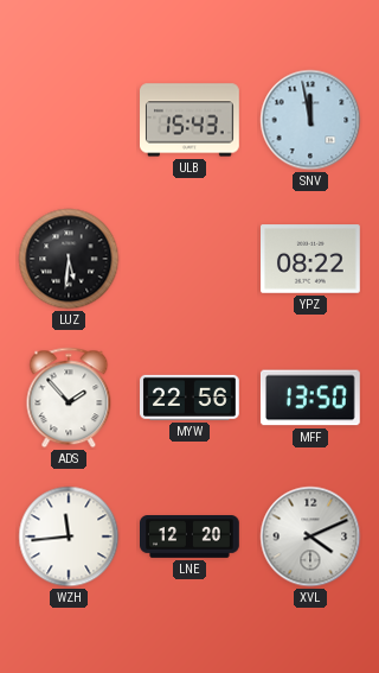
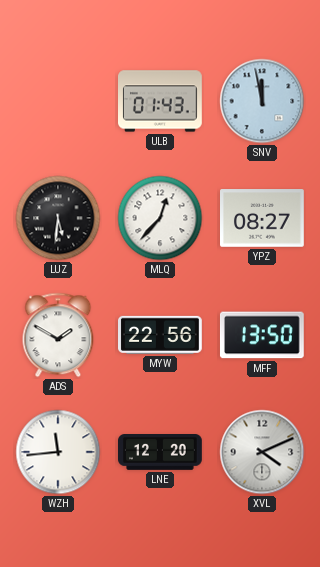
ULB: 15:43 -> 01:43 (161, 101)
MLQ: none -> 12:37 (160, 218)
YPZ: 08:22 -> 08:27 (263, 218)
ADS: 1:53 -> 1:50 (58, 335)
